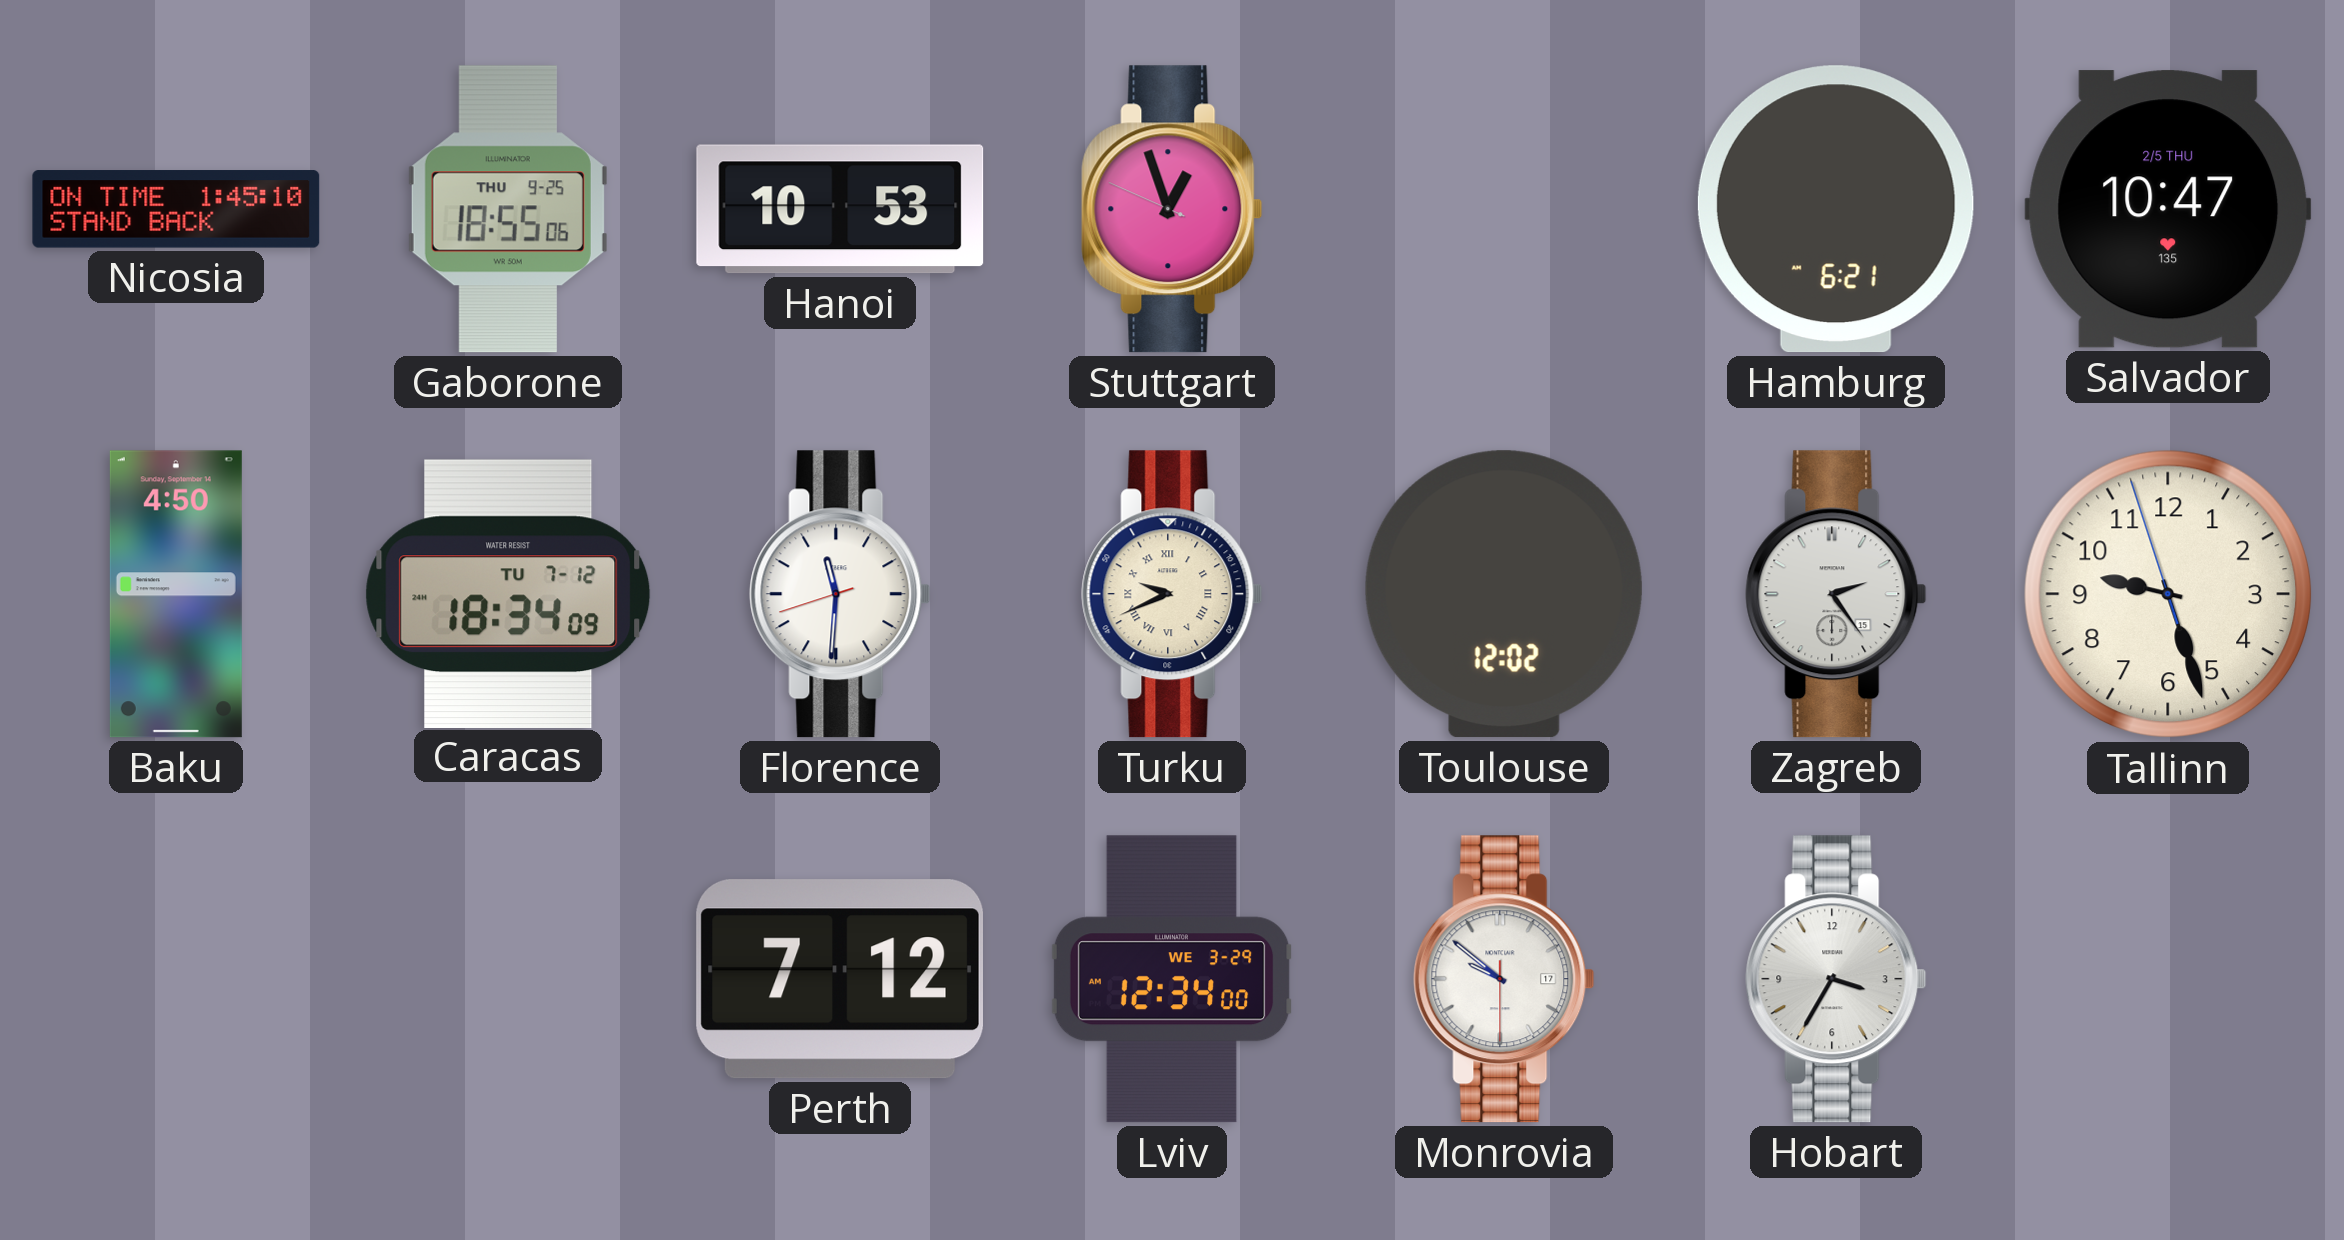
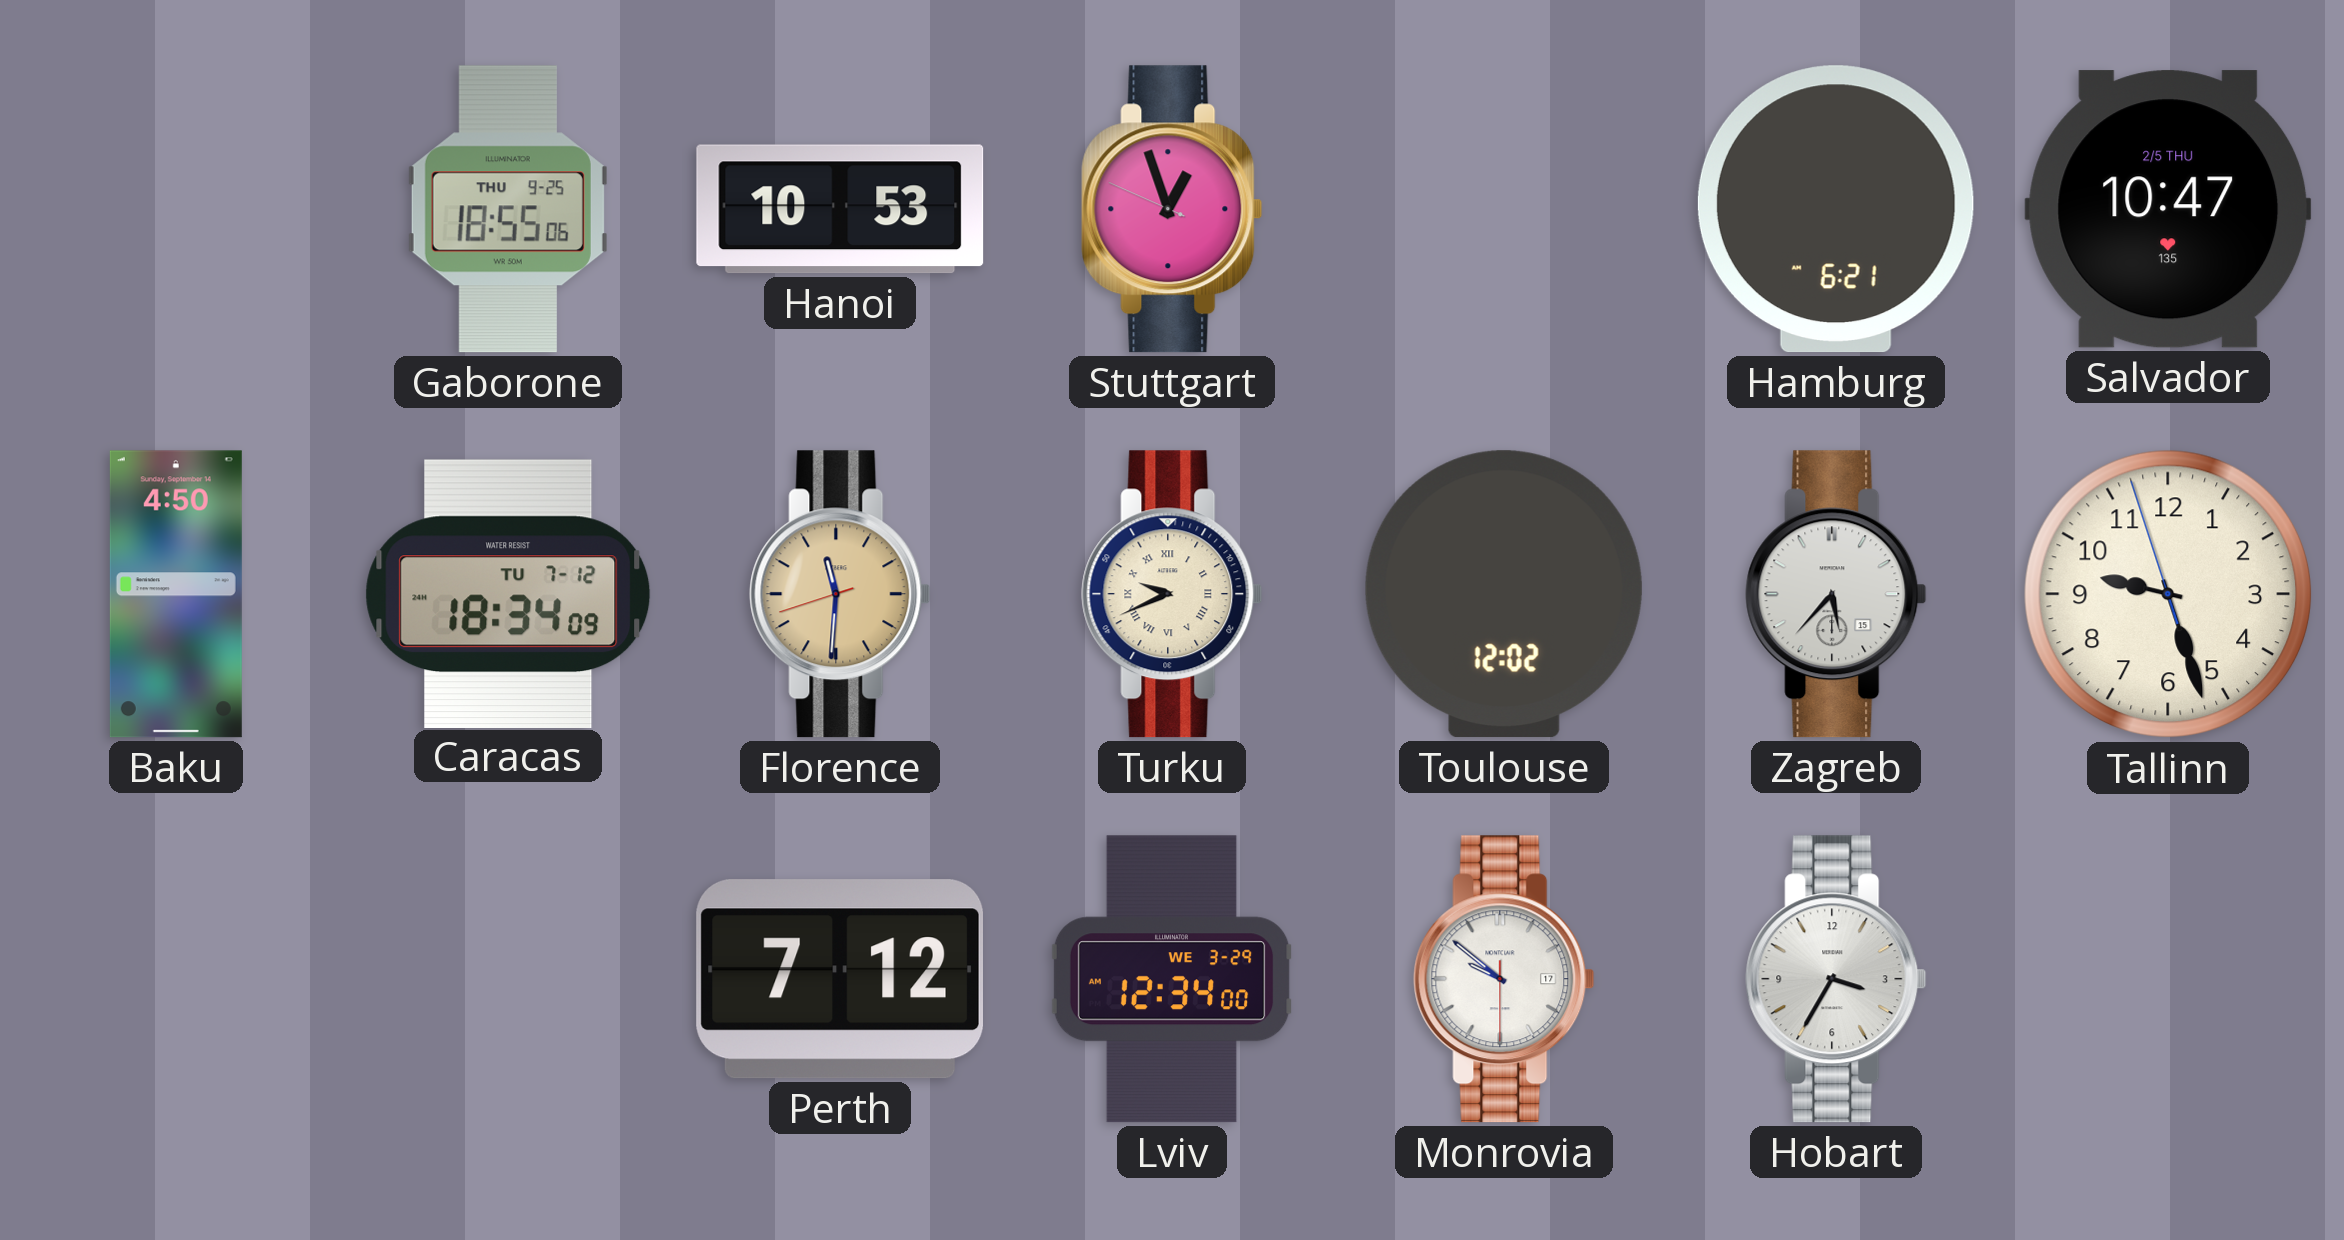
Nicosia: 1:45 -> none (176, 209)
Florence dial: white -> champagne (840, 594)
Zagreb: 2:24 -> 5:37 (1836, 594)
